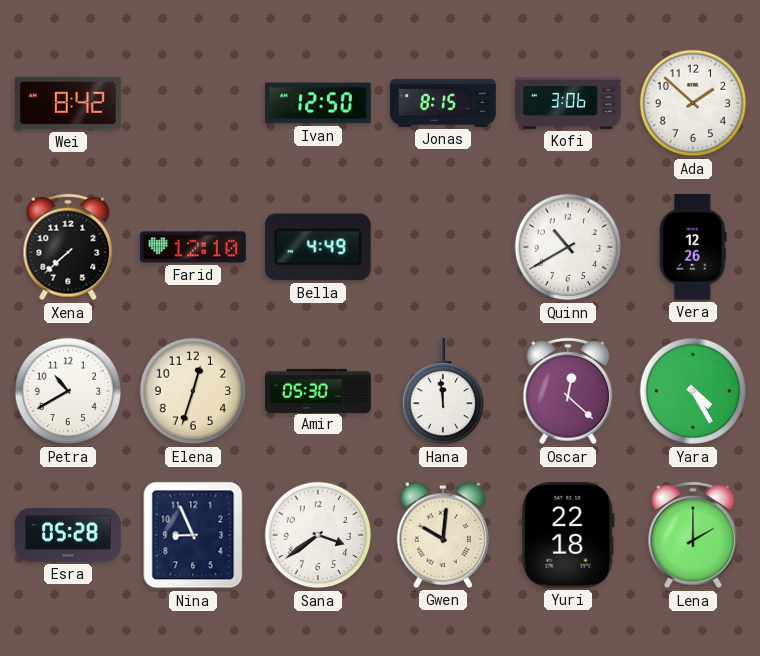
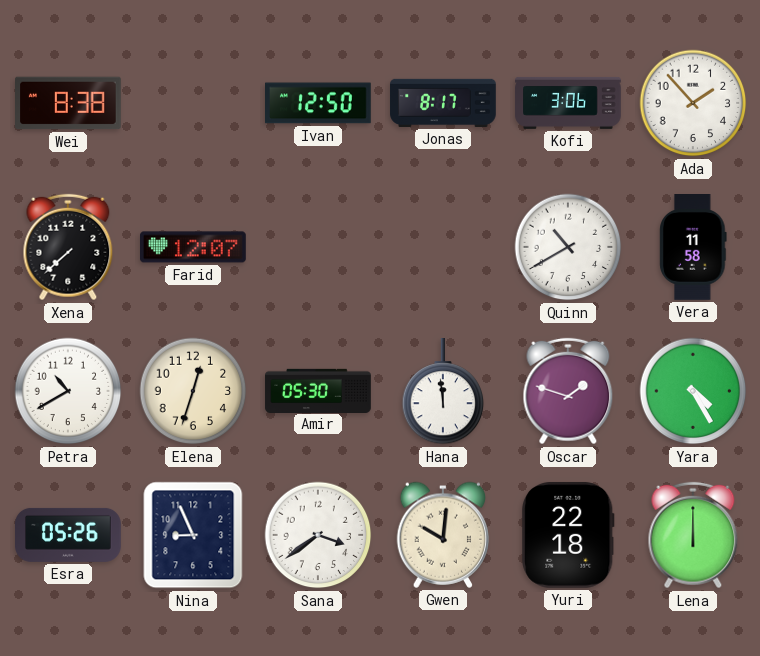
Wei: 8:42 -> 8:38 (69, 103)
Jonas: 8:15 -> 8:17 (443, 103)
Ada: 1:52 -> 1:53 (693, 103)
Farid: 12:10 -> 12:07 (194, 247)
Bella: 4:49 -> none (318, 247)
Vera: 12:26 -> 11:58 (693, 248)
Oscar: 12:22 -> 1:48 (568, 391)
Esra: 05:28 -> 05:26 (68, 535)
Lena: 2:00 -> 12:00 (693, 535)
